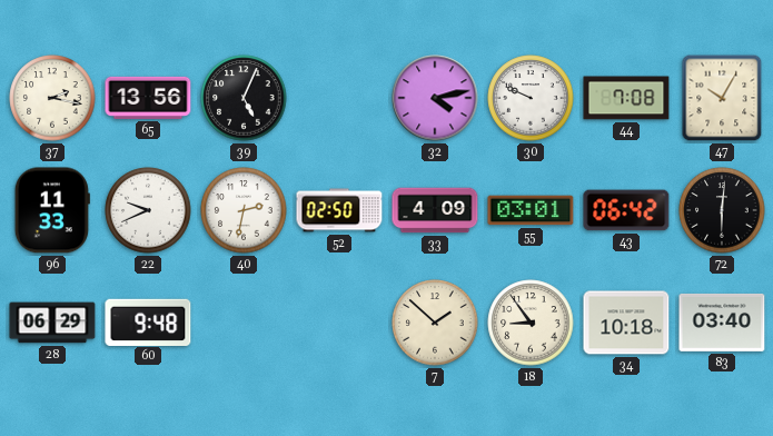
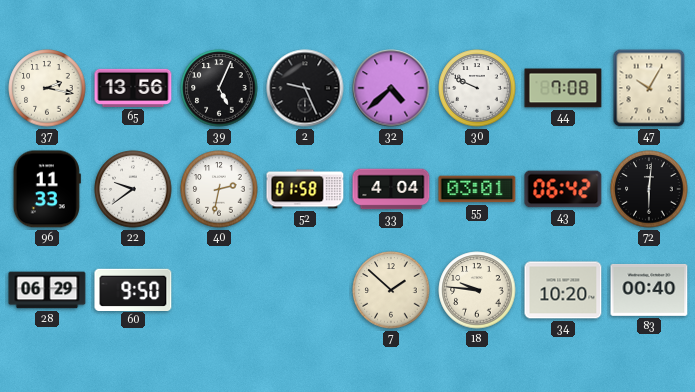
2: none -> 9:26 (305, 88)
32: 4:13 -> 4:38 (391, 88)
22: 9:41 -> 9:39 (133, 189)
52: 02:50 -> 01:58 (305, 189)
33: 4:09 -> 4:04 (391, 189)
60: 9:48 -> 9:50 (133, 289)
18: 8:54 -> 9:46 (477, 290)
34: 10:18 -> 10:20 (563, 290)
83: 03:40 -> 00:40 (649, 290)
